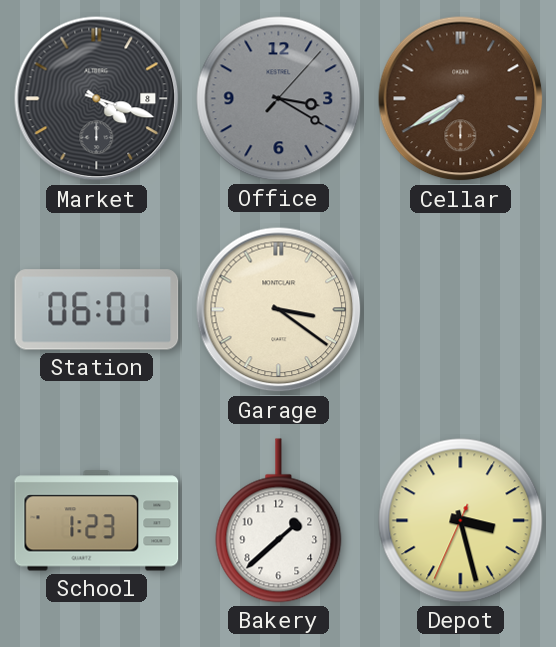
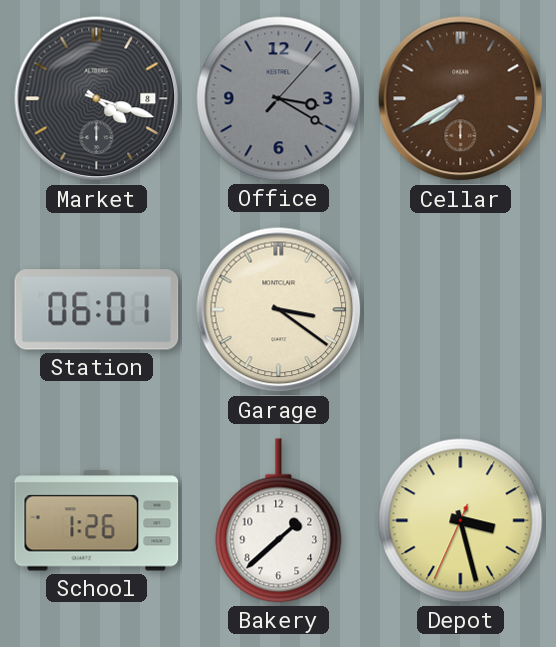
School: 1:23 -> 1:26 (97, 521)
